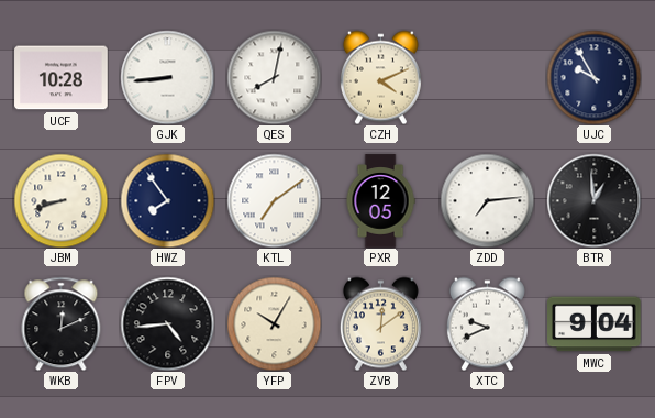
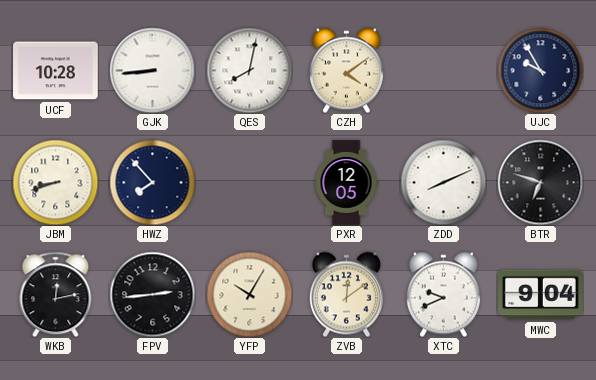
CZH: 4:11 -> 4:09 (346, 70)
HWZ: 7:54 -> 7:53 (152, 182)
KTL: 7:09 -> none (274, 200)
ZDD: 7:14 -> 8:11 (443, 182)
BTR: 12:59 -> 6:48 (540, 182)
WKB: 12:11 -> 12:13 (56, 294)
FPV: 4:44 -> 2:44 (152, 294)
